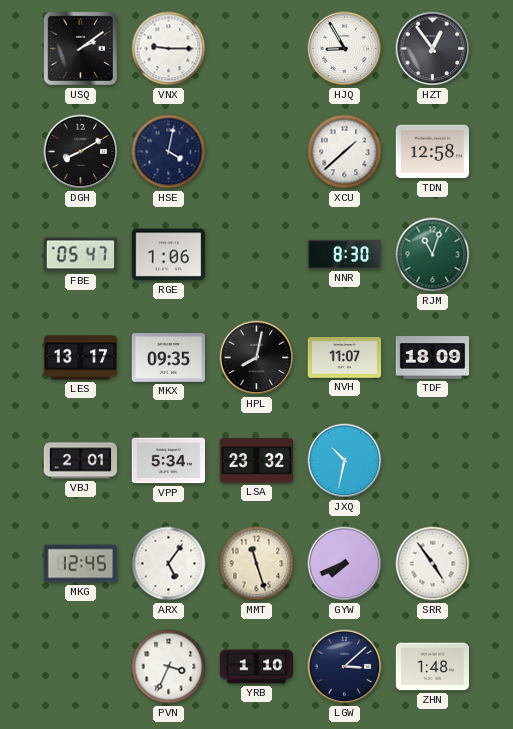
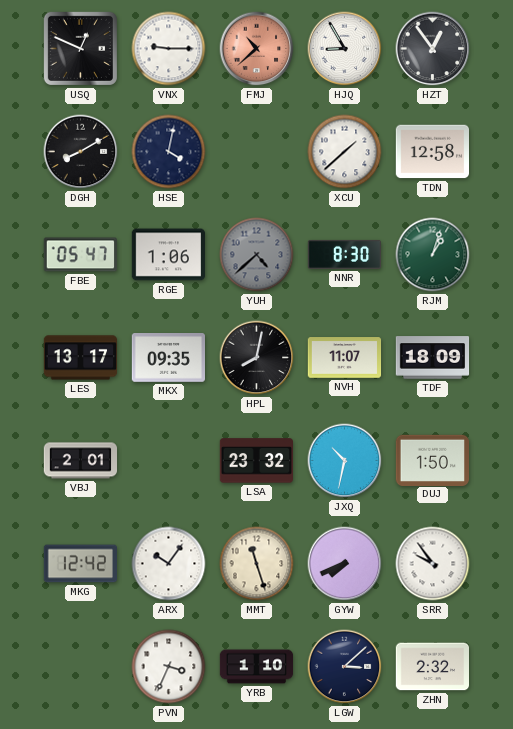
USQ: 2:09 -> 12:49 (80, 48)
FMJ: none -> 10:38 (257, 49)
YUH: none -> 4:38 (257, 255)
RJM: 11:03 -> 1:03 (433, 255)
VPP: 5:34 -> none (169, 461)
DUJ: none -> 1:50 (432, 460)
MKG: 12:45 -> 12:42 (81, 564)
ARX: 5:06 -> 10:06 (169, 564)
SRR: 4:54 -> 9:54 (433, 564)
ZHN: 1:48 -> 2:32 (433, 667)
